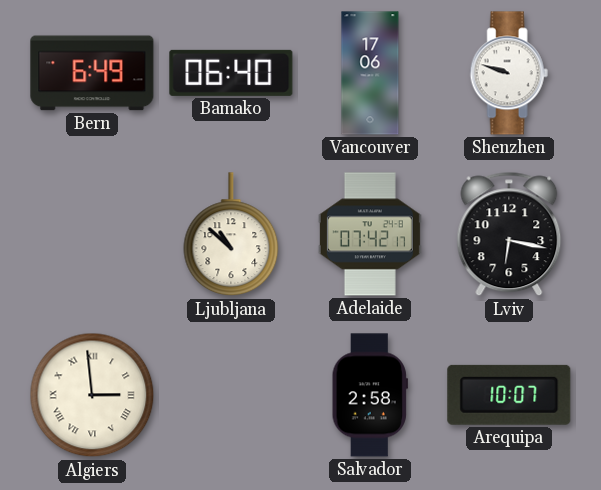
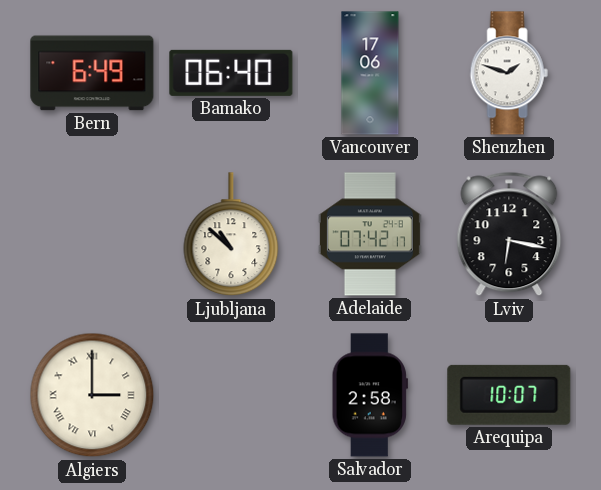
Shenzhen: 9:48 -> 1:48 (509, 73)
Algiers: 2:59 -> 3:00 (92, 395)
